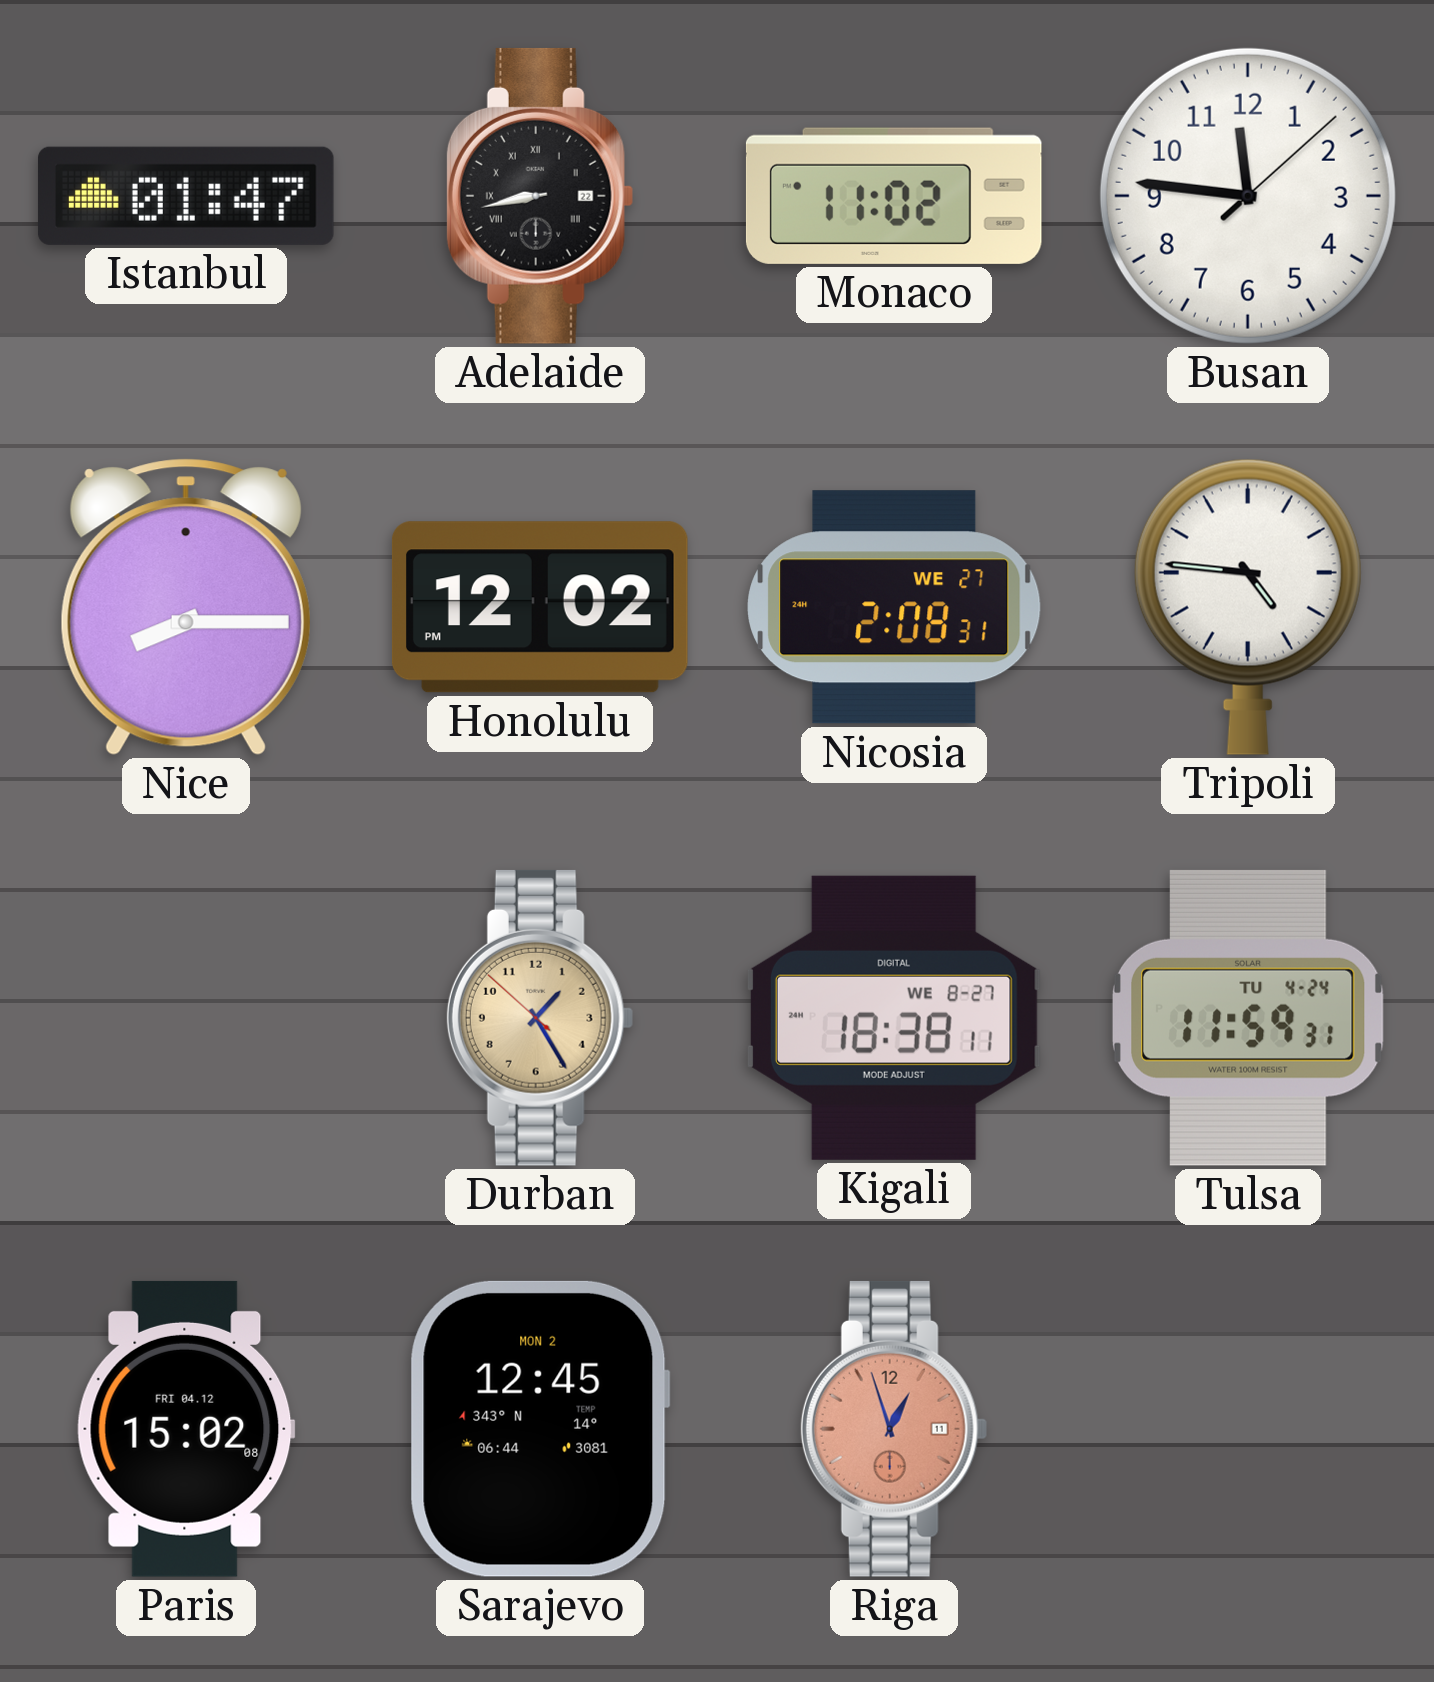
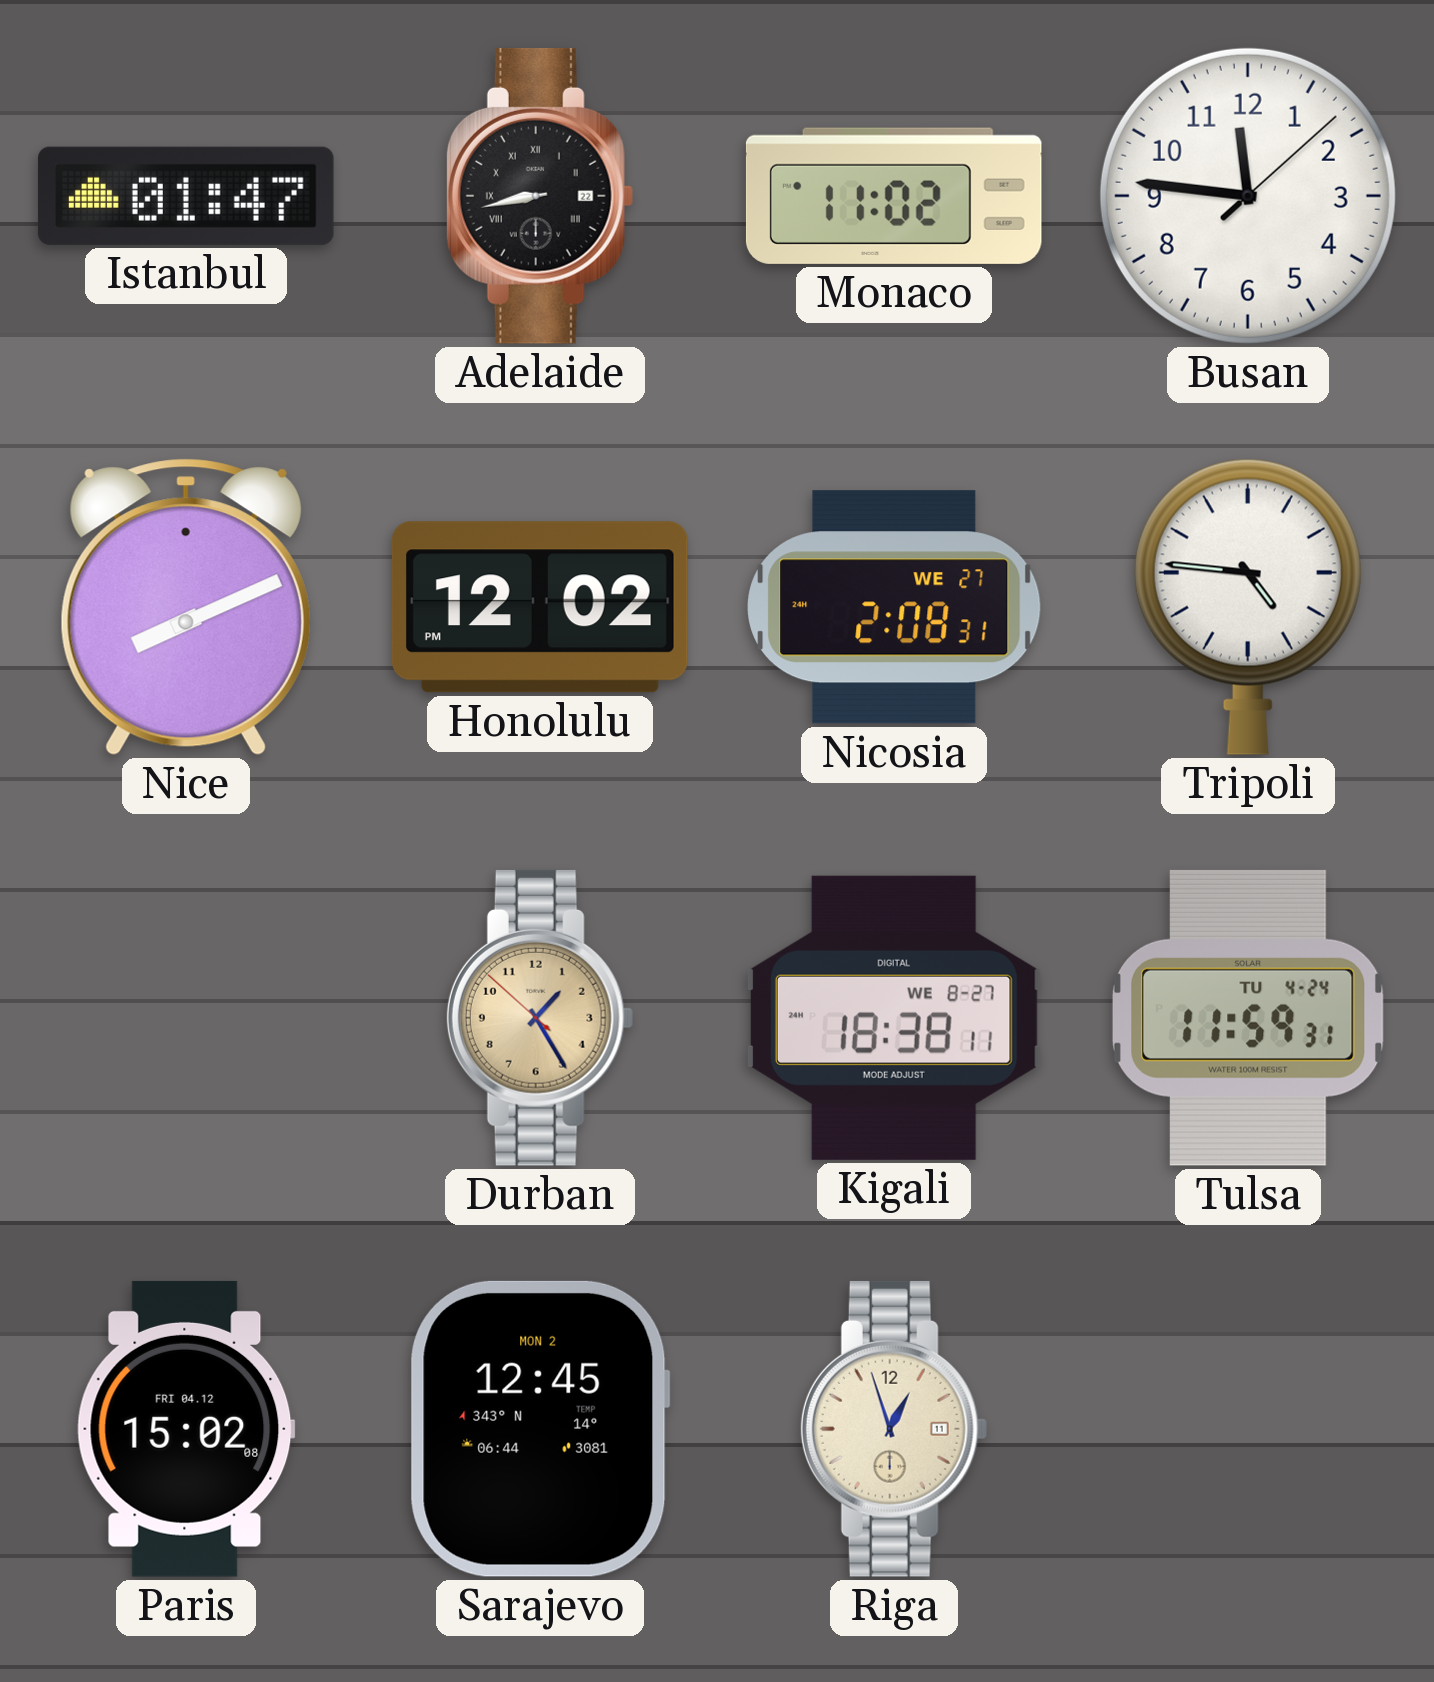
Nice: 8:15 -> 8:11 (186, 607)
Riga dial: salmon -> cream (894, 1429)
